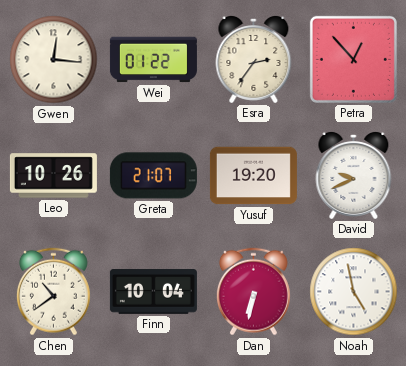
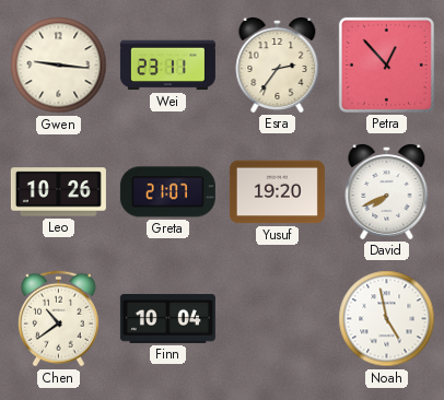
Gwen: 12:16 -> 9:16 (59, 66)
Wei: 01:22 -> 23:11 (167, 66)
David: 9:41 -> 7:41 (387, 191)
Dan: 6:32 -> none (253, 292)
